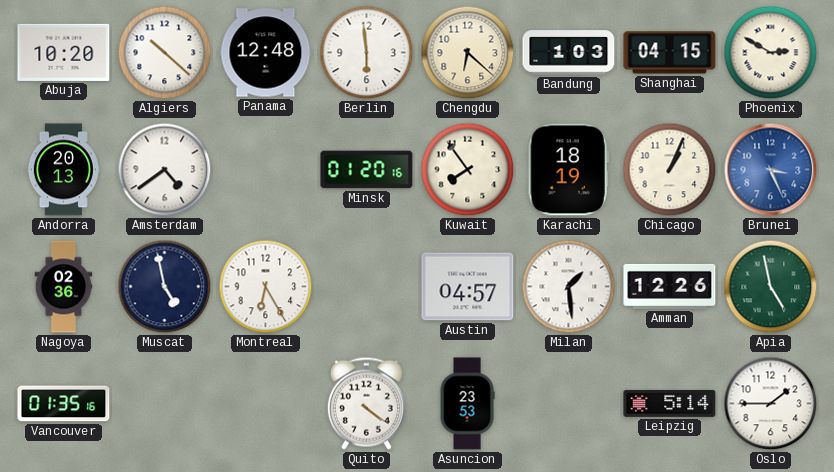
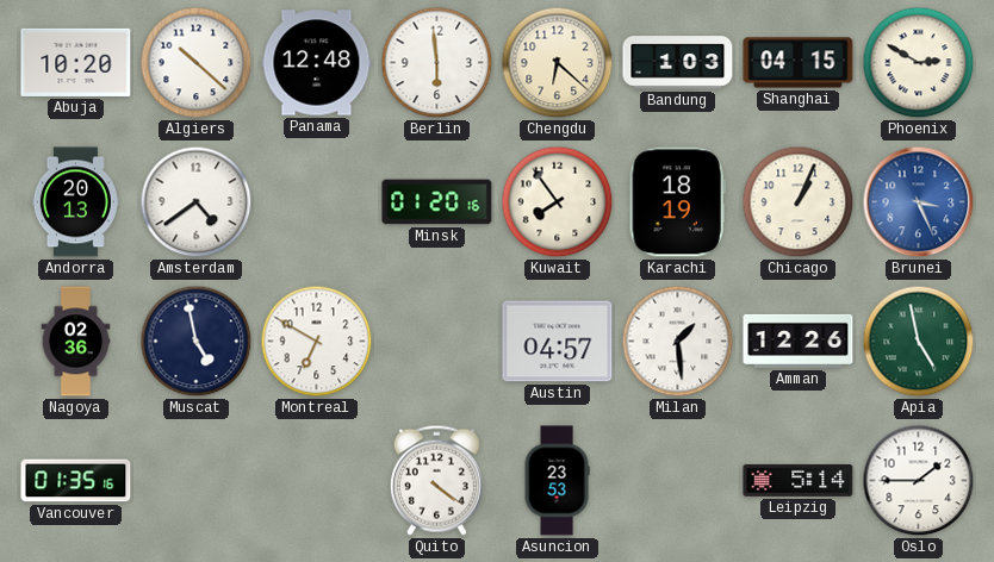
Montreal: 6:25 -> 6:50 (317, 342)
